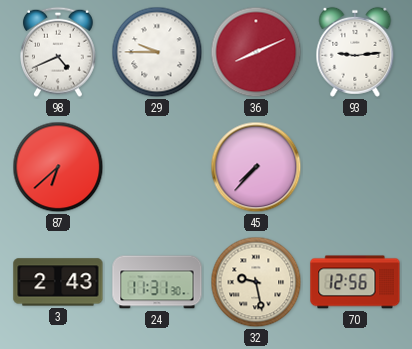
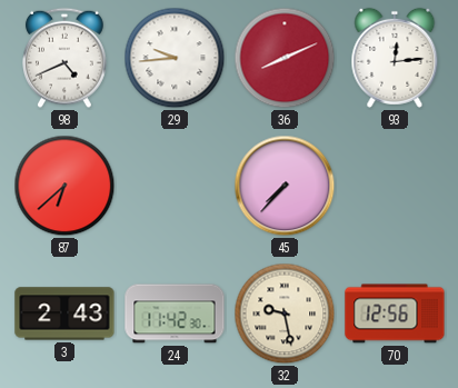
29: 9:45 -> 9:44 (175, 58)
93: 9:14 -> 12:14 (395, 58)
24: 11:31 -> 11:42 (175, 314)
